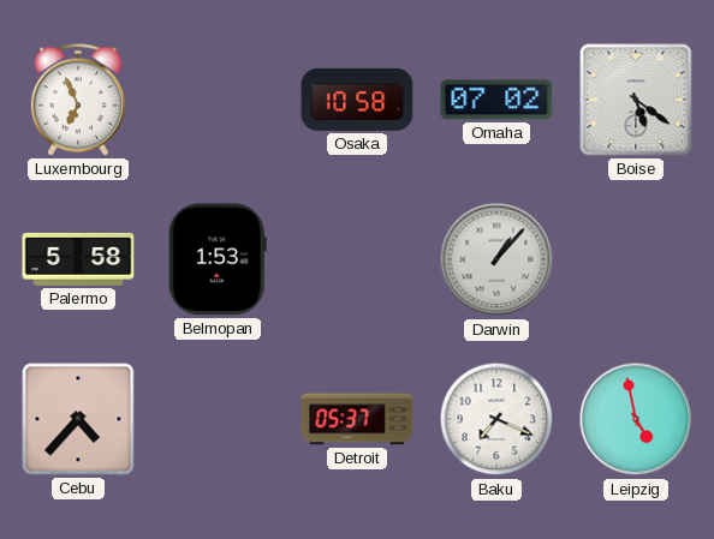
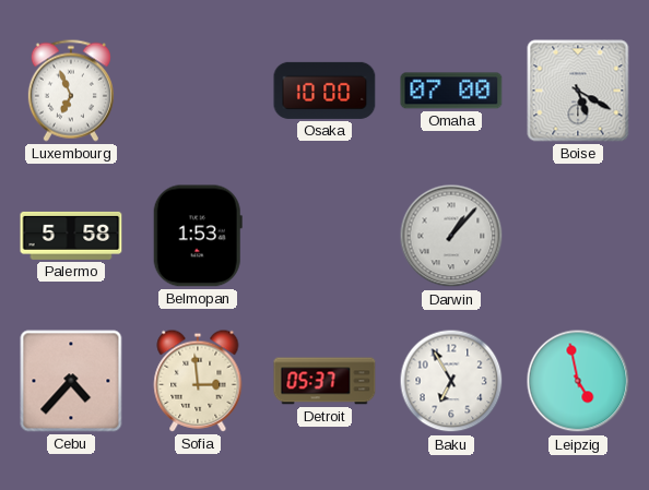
Osaka: 10:58 -> 10:00 (324, 91)
Omaha: 07:02 -> 07:00 (451, 91)
Boise: 5:21 -> 5:20 (578, 91)
Sofia: none -> 2:59 (198, 381)
Baku: 7:19 -> 6:55 (451, 381)
